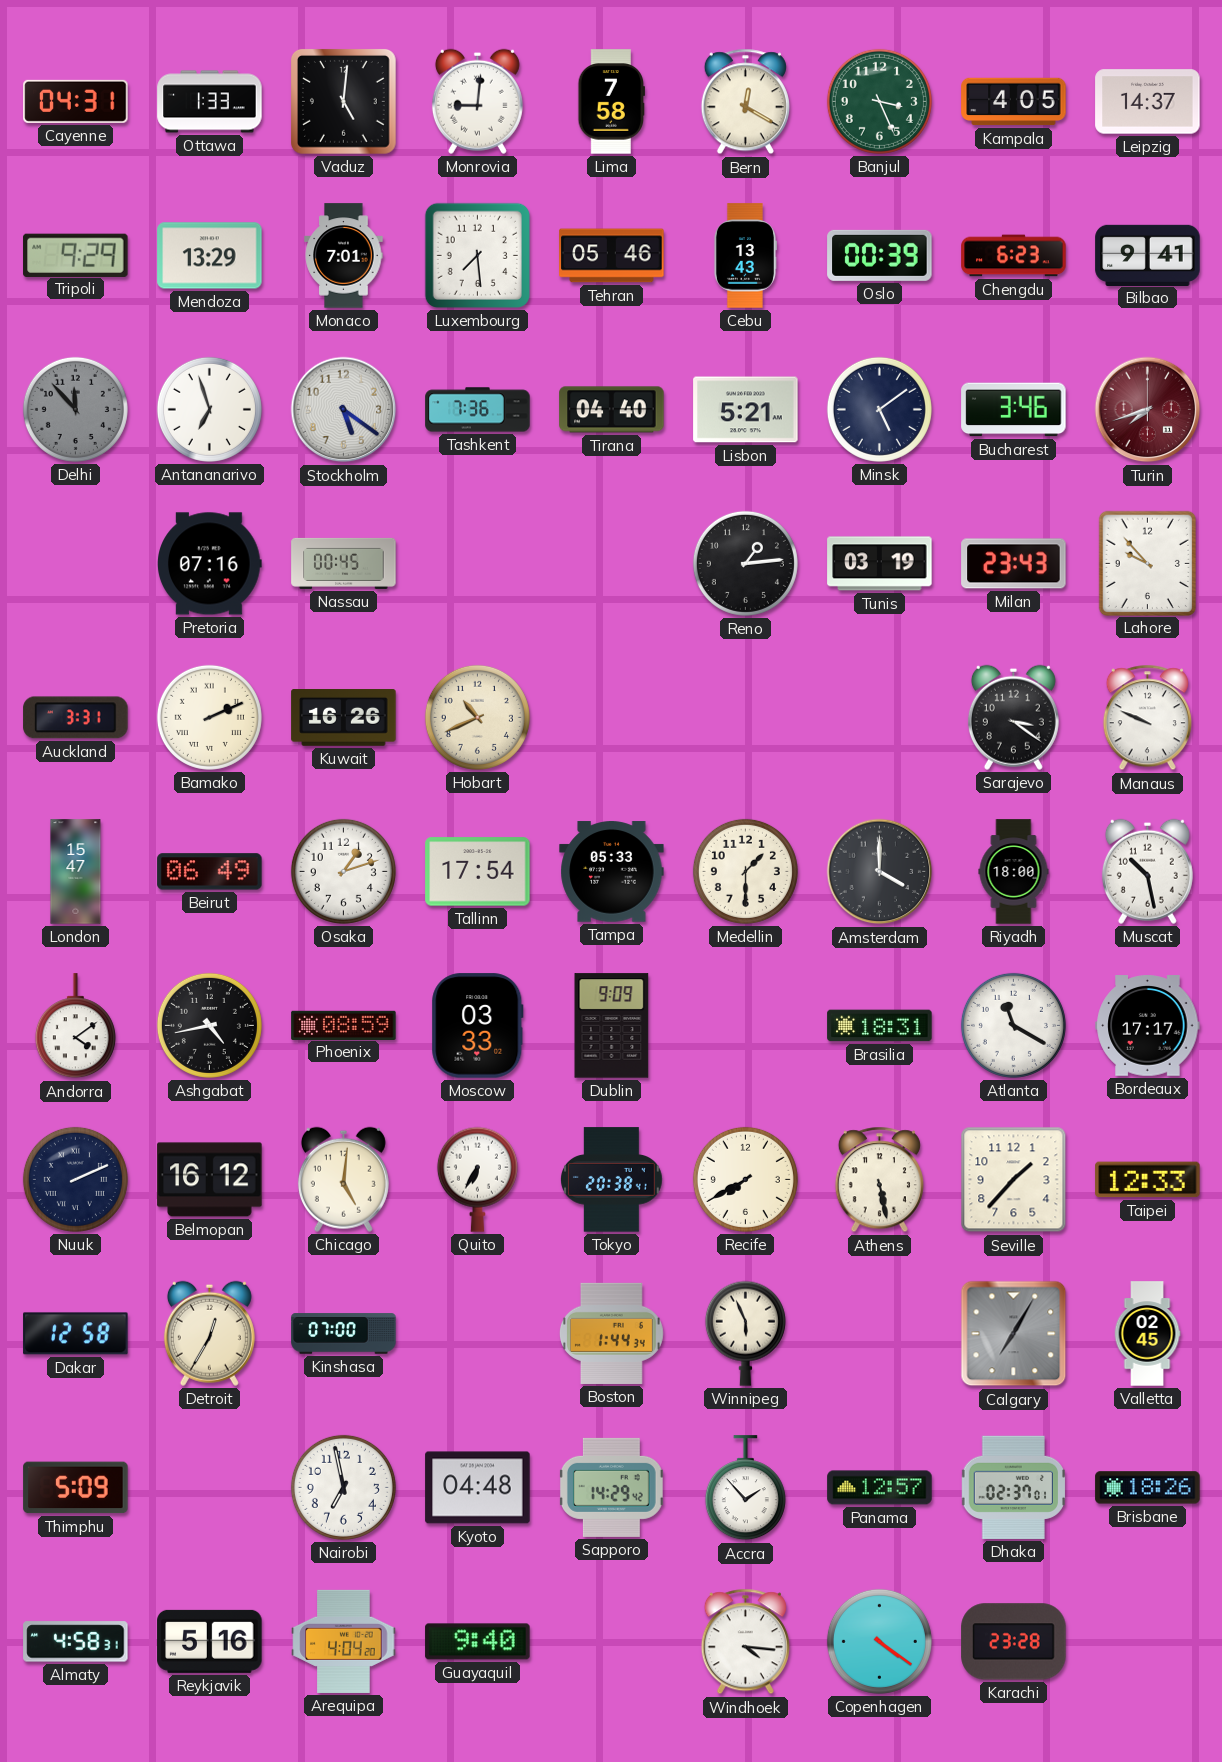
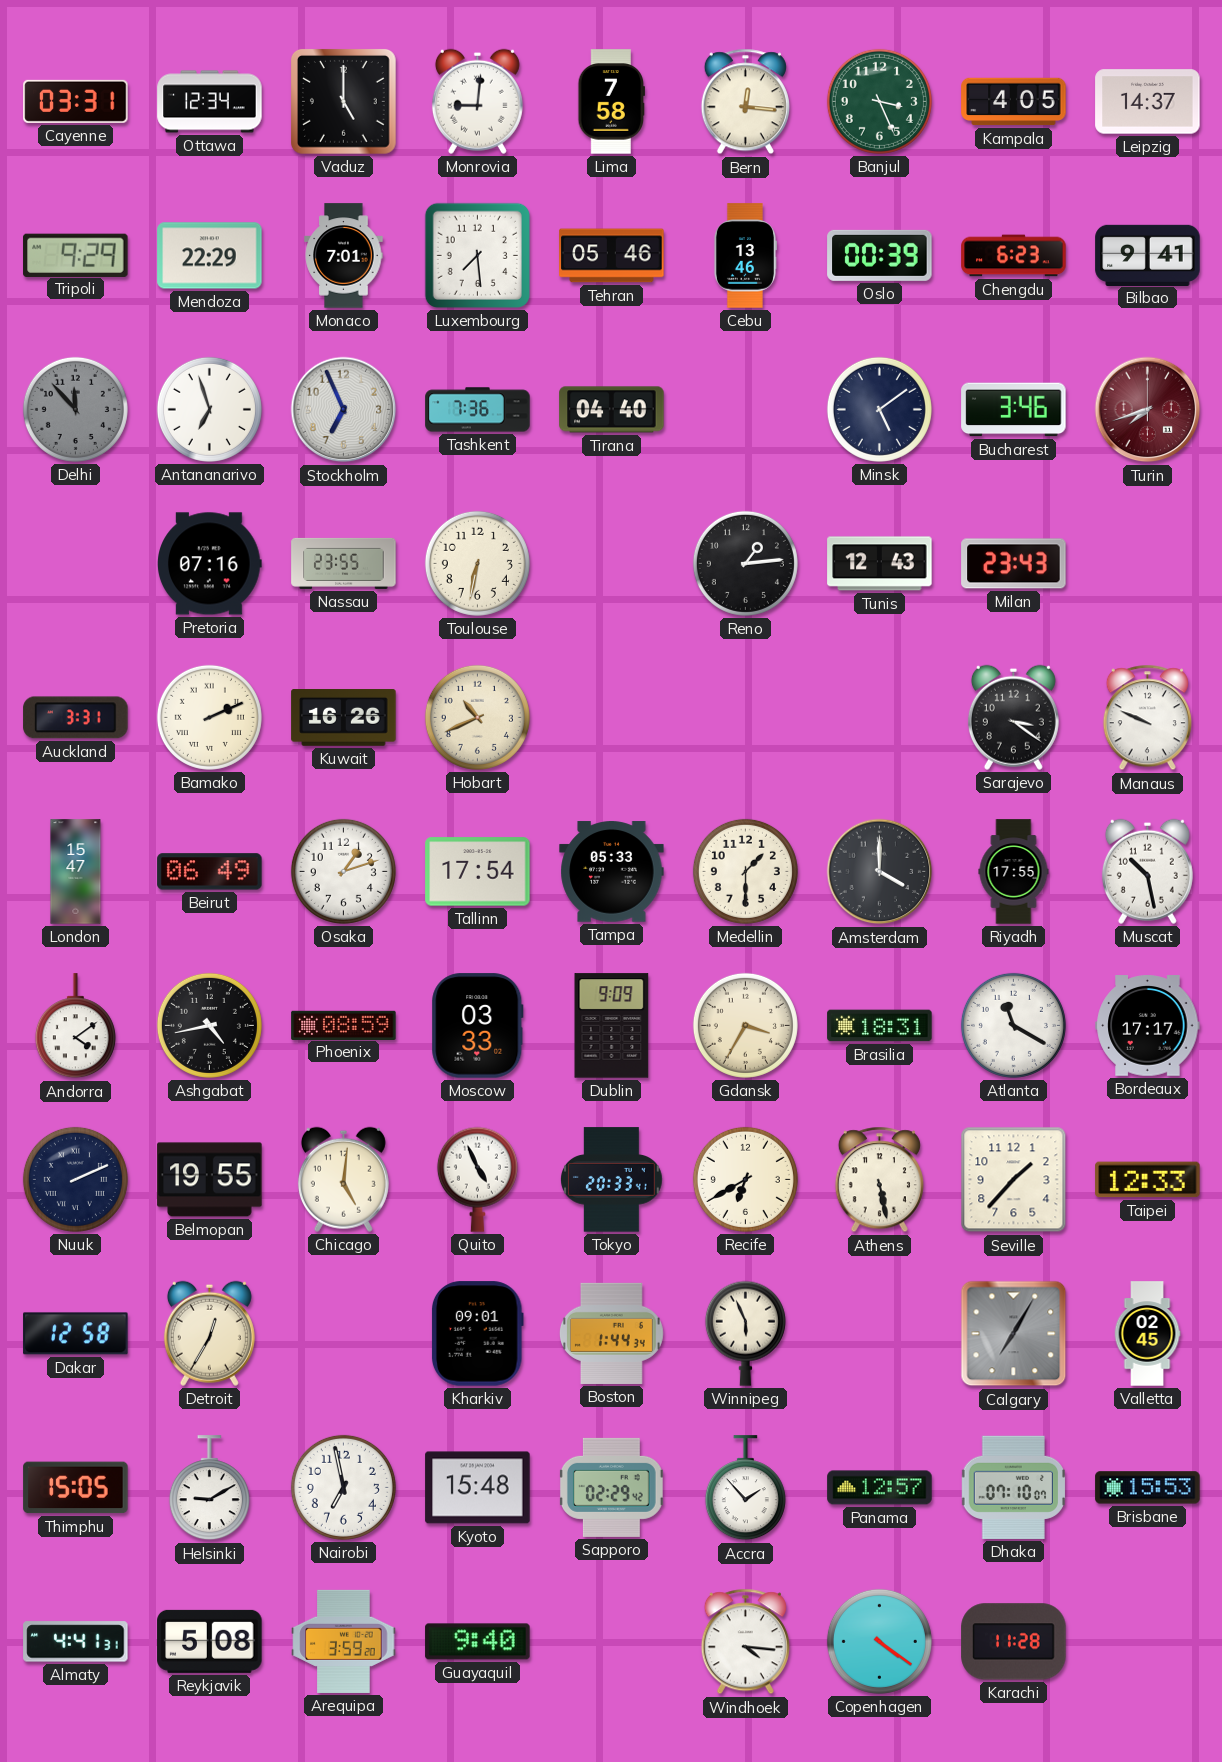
Cayenne: 04:31 -> 03:31 (76, 101)
Ottawa: 1:33 -> 12:34 (210, 102)
Vaduz: 5:01 -> 5:00 (344, 102)
Bern: 12:20 -> 12:16 (745, 102)
Mendoza: 13:29 -> 22:29 (210, 256)
Cebu: 13:43 -> 13:46 (745, 256)
Stockholm: 5:21 -> 6:56 (344, 410)
Lisbon: 5:21 -> none (746, 410)
Nassau: 00:45 -> 23:55 (344, 563)
Toulouse: none -> 6:32 (477, 563)
Tunis: 03:19 -> 12:43 (880, 564)
Lahore: 9:53 -> none (1147, 563)
Riyadh: 18:00 -> 17:55 (1014, 872)
Gdansk: none -> 3:35 (745, 1025)
Belmopan: 16:12 -> 19:55 (210, 1180)
Quito: 6:35 -> 4:56 (477, 1179)
Tokyo: 20:38 -> 20:33 (611, 1180)
Recife: 7:40 -> 6:40 (745, 1179)
Kinshasa: 07:00 -> none (344, 1334)
Kharkiv: none -> 09:01 (477, 1334)
Thimphu: 5:09 -> 15:05 (76, 1488)
Helsinki: none -> 9:10 (209, 1488)
Kyoto: 04:48 -> 15:48 (478, 1488)
Sapporo: 14:29 -> 02:29 (611, 1487)
Dhaka: 02:37 -> 07:10 (1013, 1487)
Brisbane: 18:26 -> 15:53 (1148, 1488)
Almaty: 4:58 -> 4:41 (76, 1642)
Reykjavik: 5:16 -> 5:08 (210, 1641)
Arequipa: 4:04 -> 3:59 (344, 1641)
Karachi: 23:28 -> 11:28 (1014, 1642)
